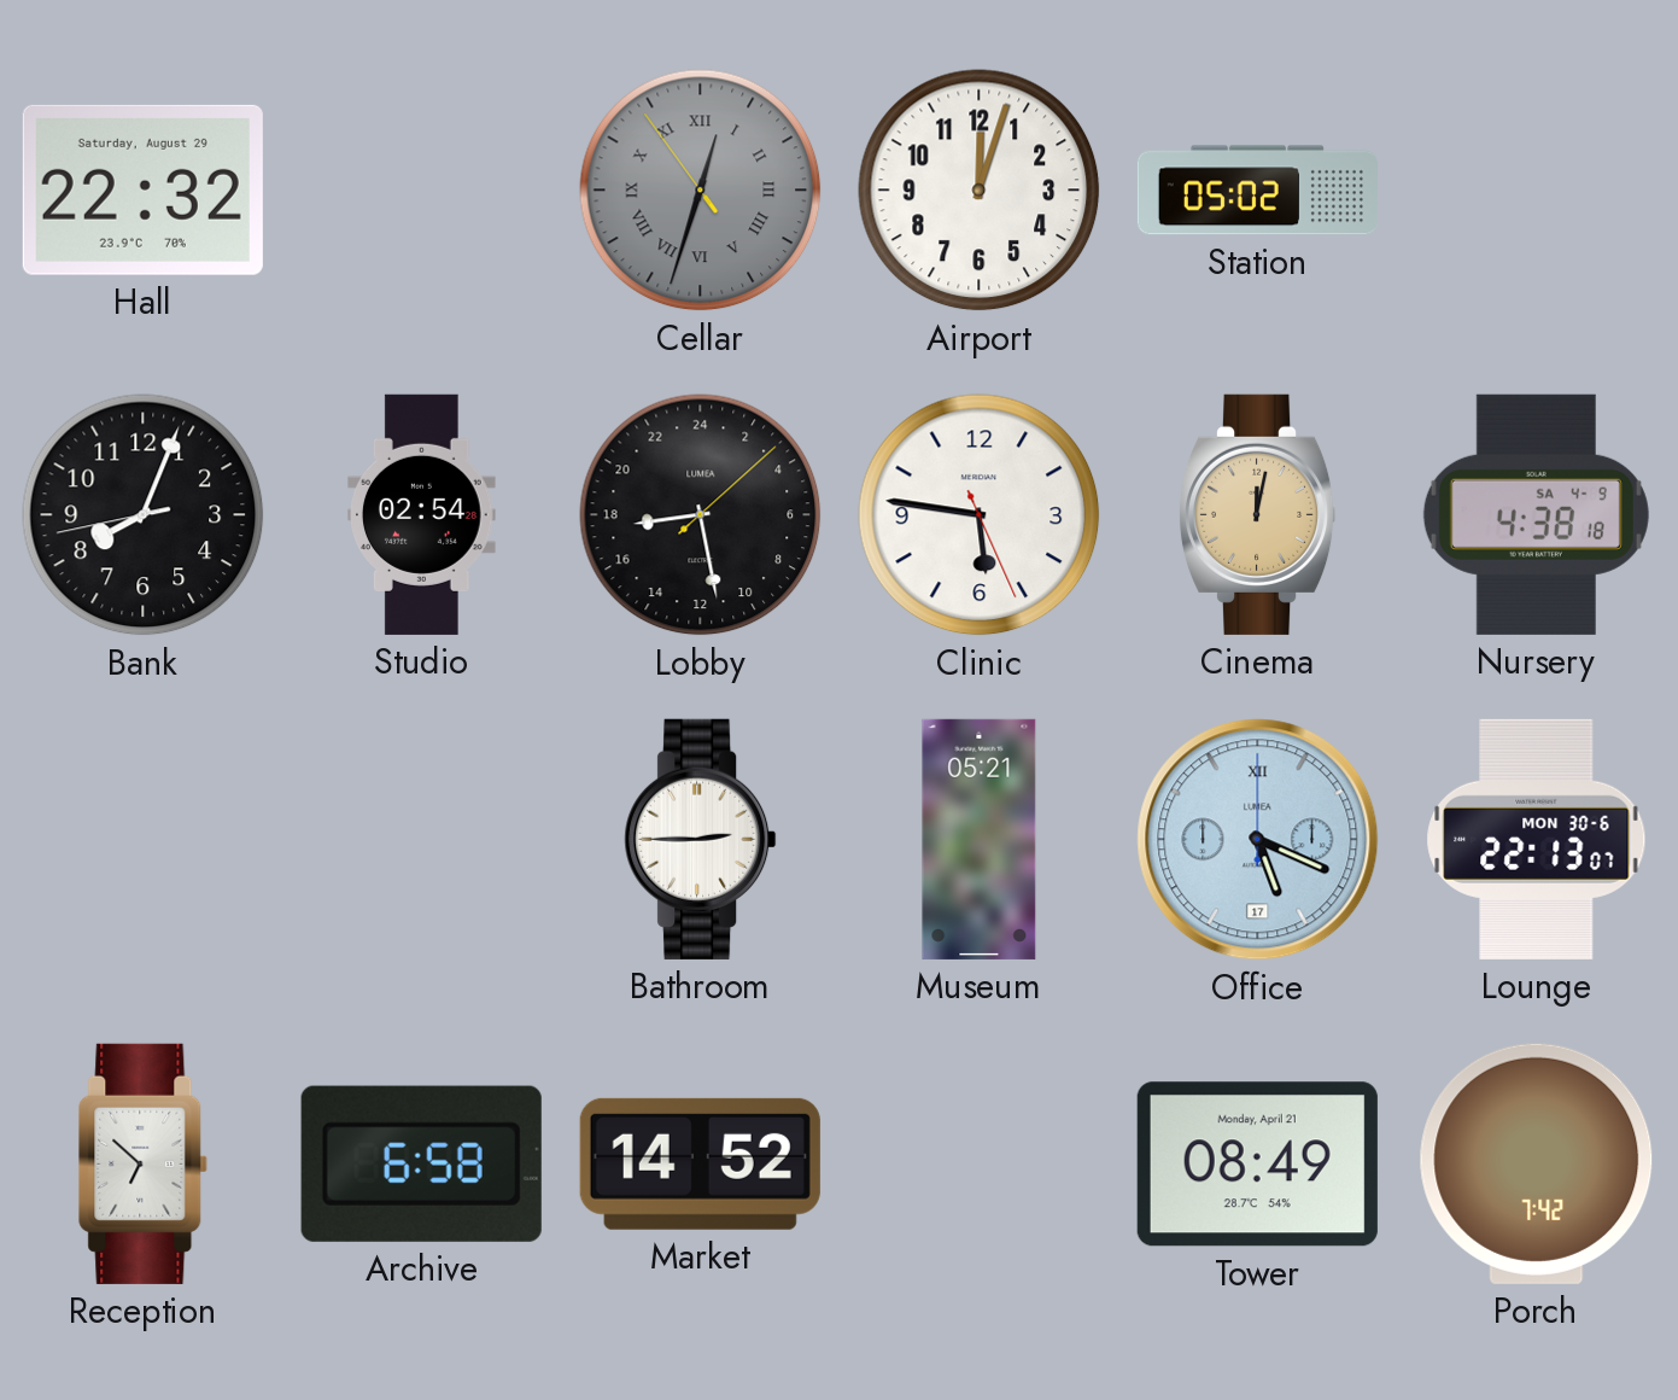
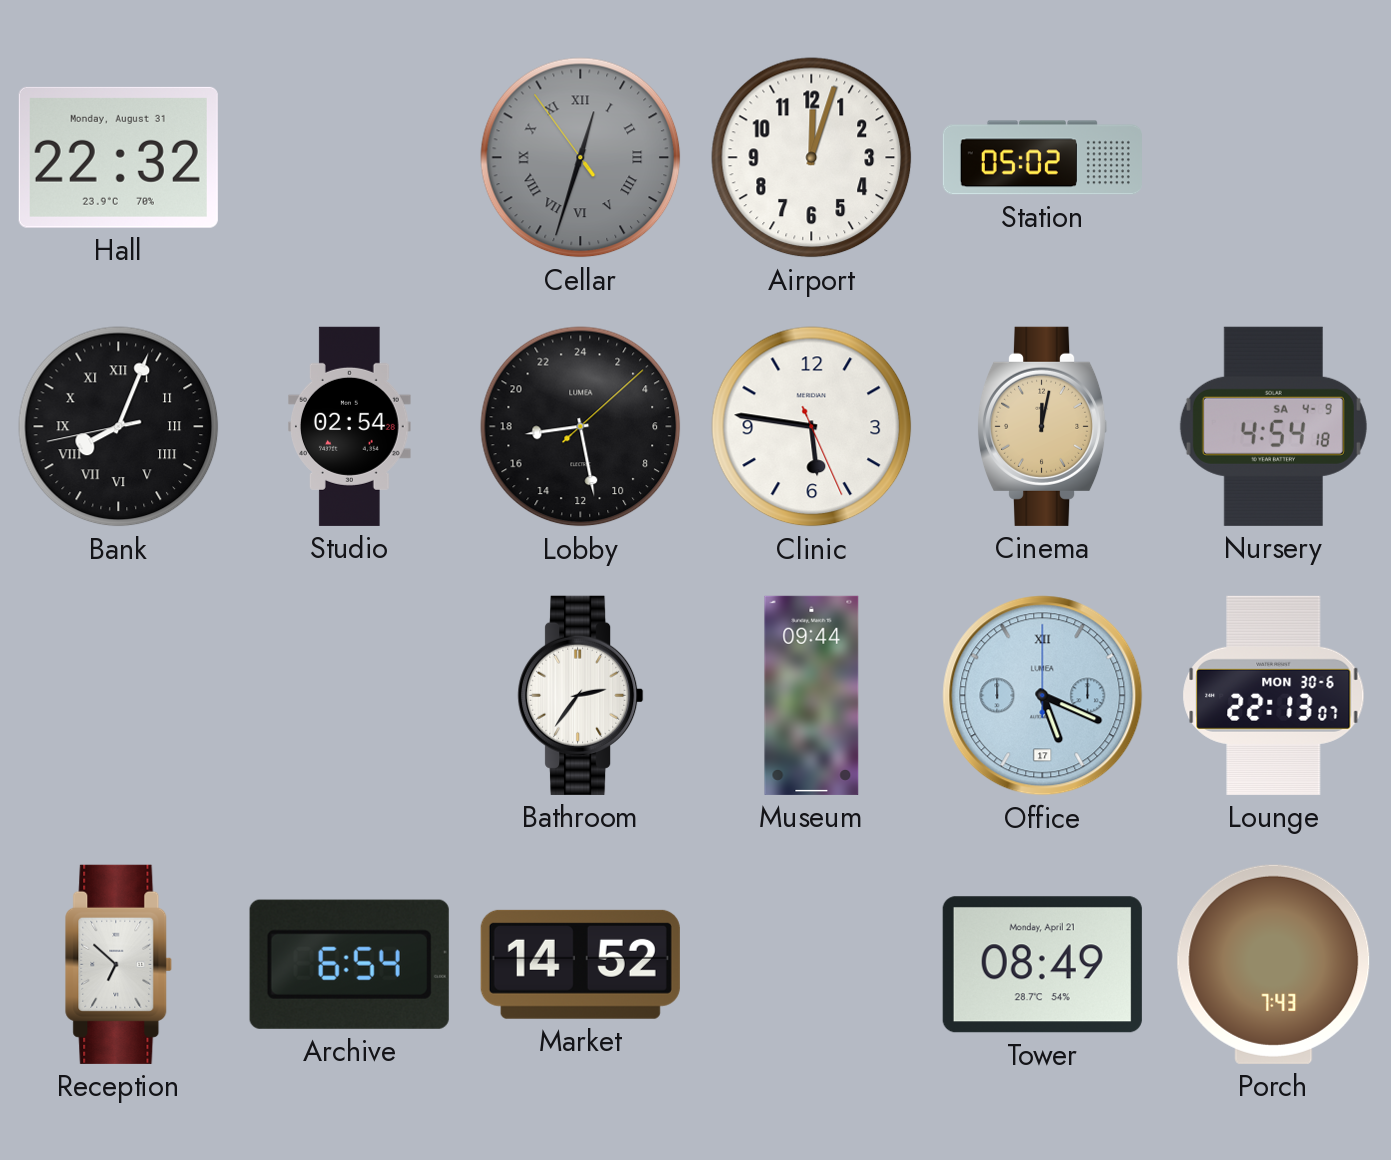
Hall date: Saturday, August 29 -> Monday, August 31 (118, 157)
Bank numerals: Arabic -> Roman (119, 427)
Nursery: 4:38 -> 4:54 (1273, 426)
Bathroom: 2:45 -> 2:36 (581, 695)
Museum: 05:21 -> 09:44 (812, 695)
Archive: 6:58 -> 6:54 (349, 964)
Porch: 7:42 -> 7:43 (1274, 964)
